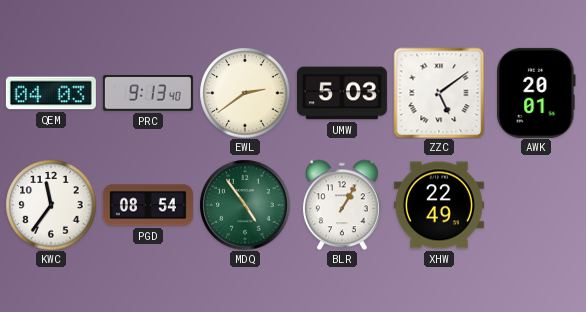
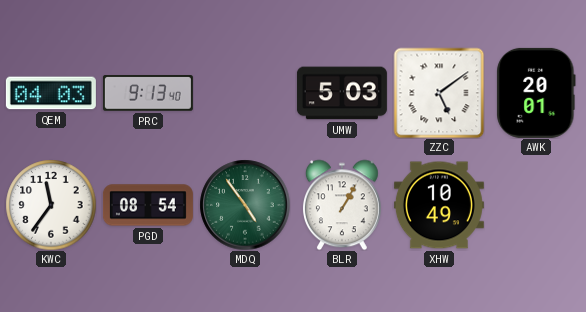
EWL: 2:39 -> none (245, 93)
XHW: 22:49 -> 10:49 (439, 205)
